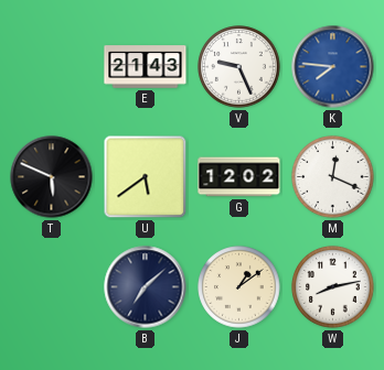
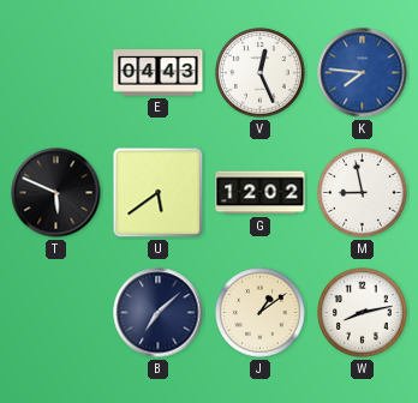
E: 21:43 -> 04:43 (159, 73)
V: 9:26 -> 12:26 (261, 73)
M: 12:19 -> 8:58 (363, 193)
